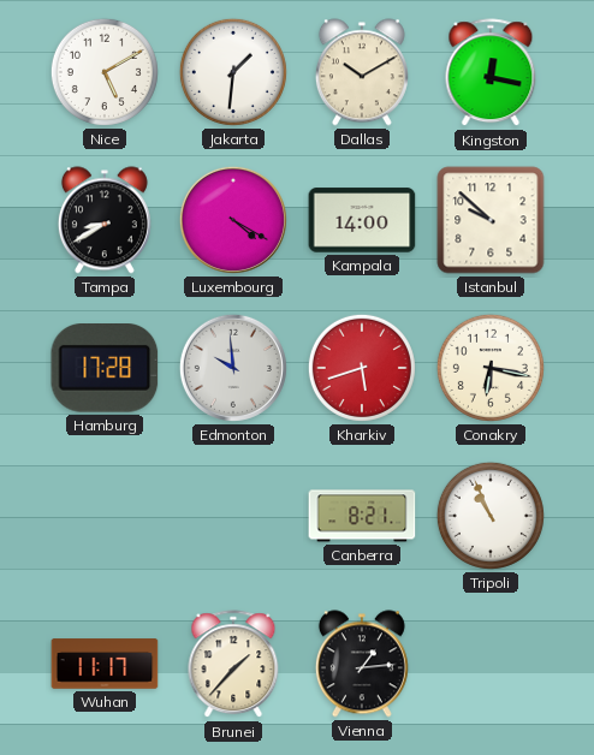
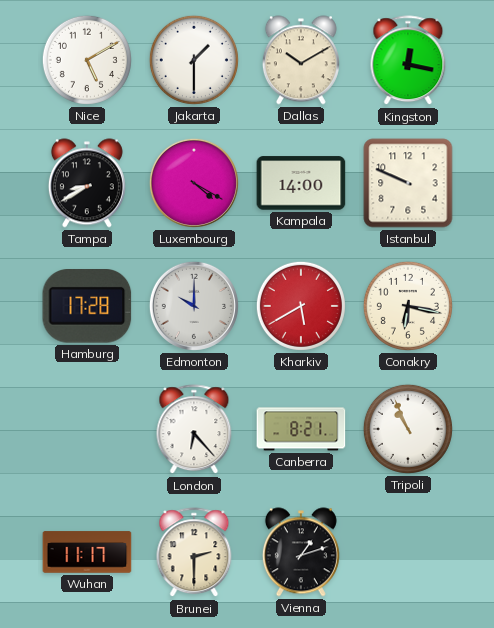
Jakarta: 1:31 -> 1:30 (194, 60)
Istanbul: 9:52 -> 9:49 (408, 183)
Edmonton: 9:59 -> 10:00 (194, 306)
Kharkiv: 5:42 -> 5:40 (301, 306)
London: none -> 6:23 (194, 430)
Brunei: 1:37 -> 2:30 (194, 553)
Vienna: 1:14 -> 1:12 (301, 552)
